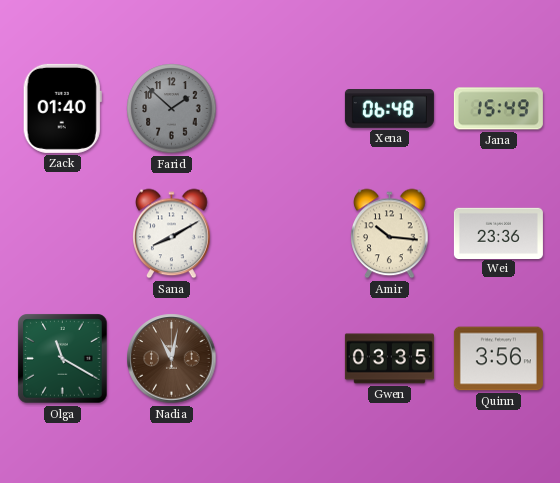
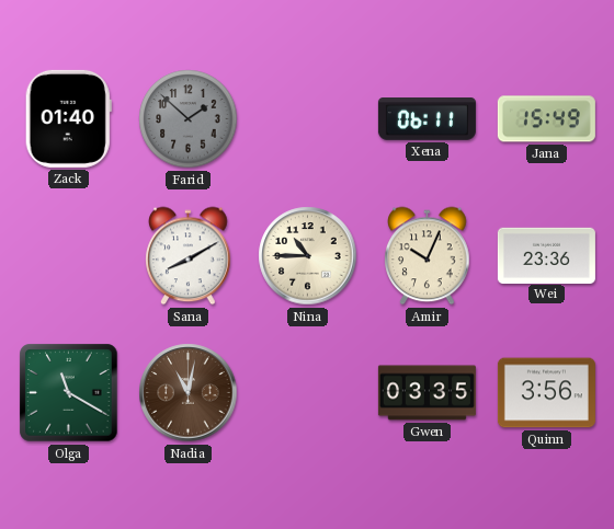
Xena: 06:48 -> 06:11 (427, 119)
Nina: none -> 10:45 (308, 256)
Amir: 10:16 -> 10:04 (428, 256)
